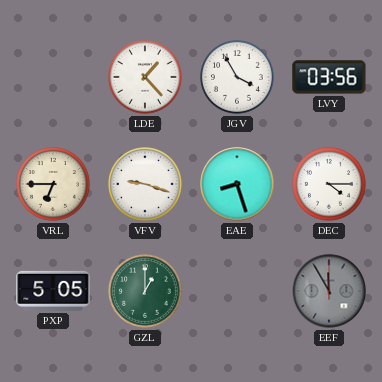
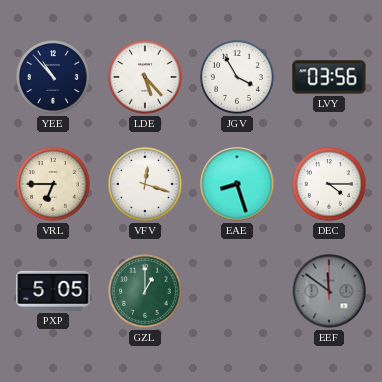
YEE: none -> 10:53 (54, 78)
LDE: 1:23 -> 5:23 (146, 78)
VFV: 9:18 -> 12:18 (146, 185)
EEF: 11:55 -> 11:51 (329, 291)
